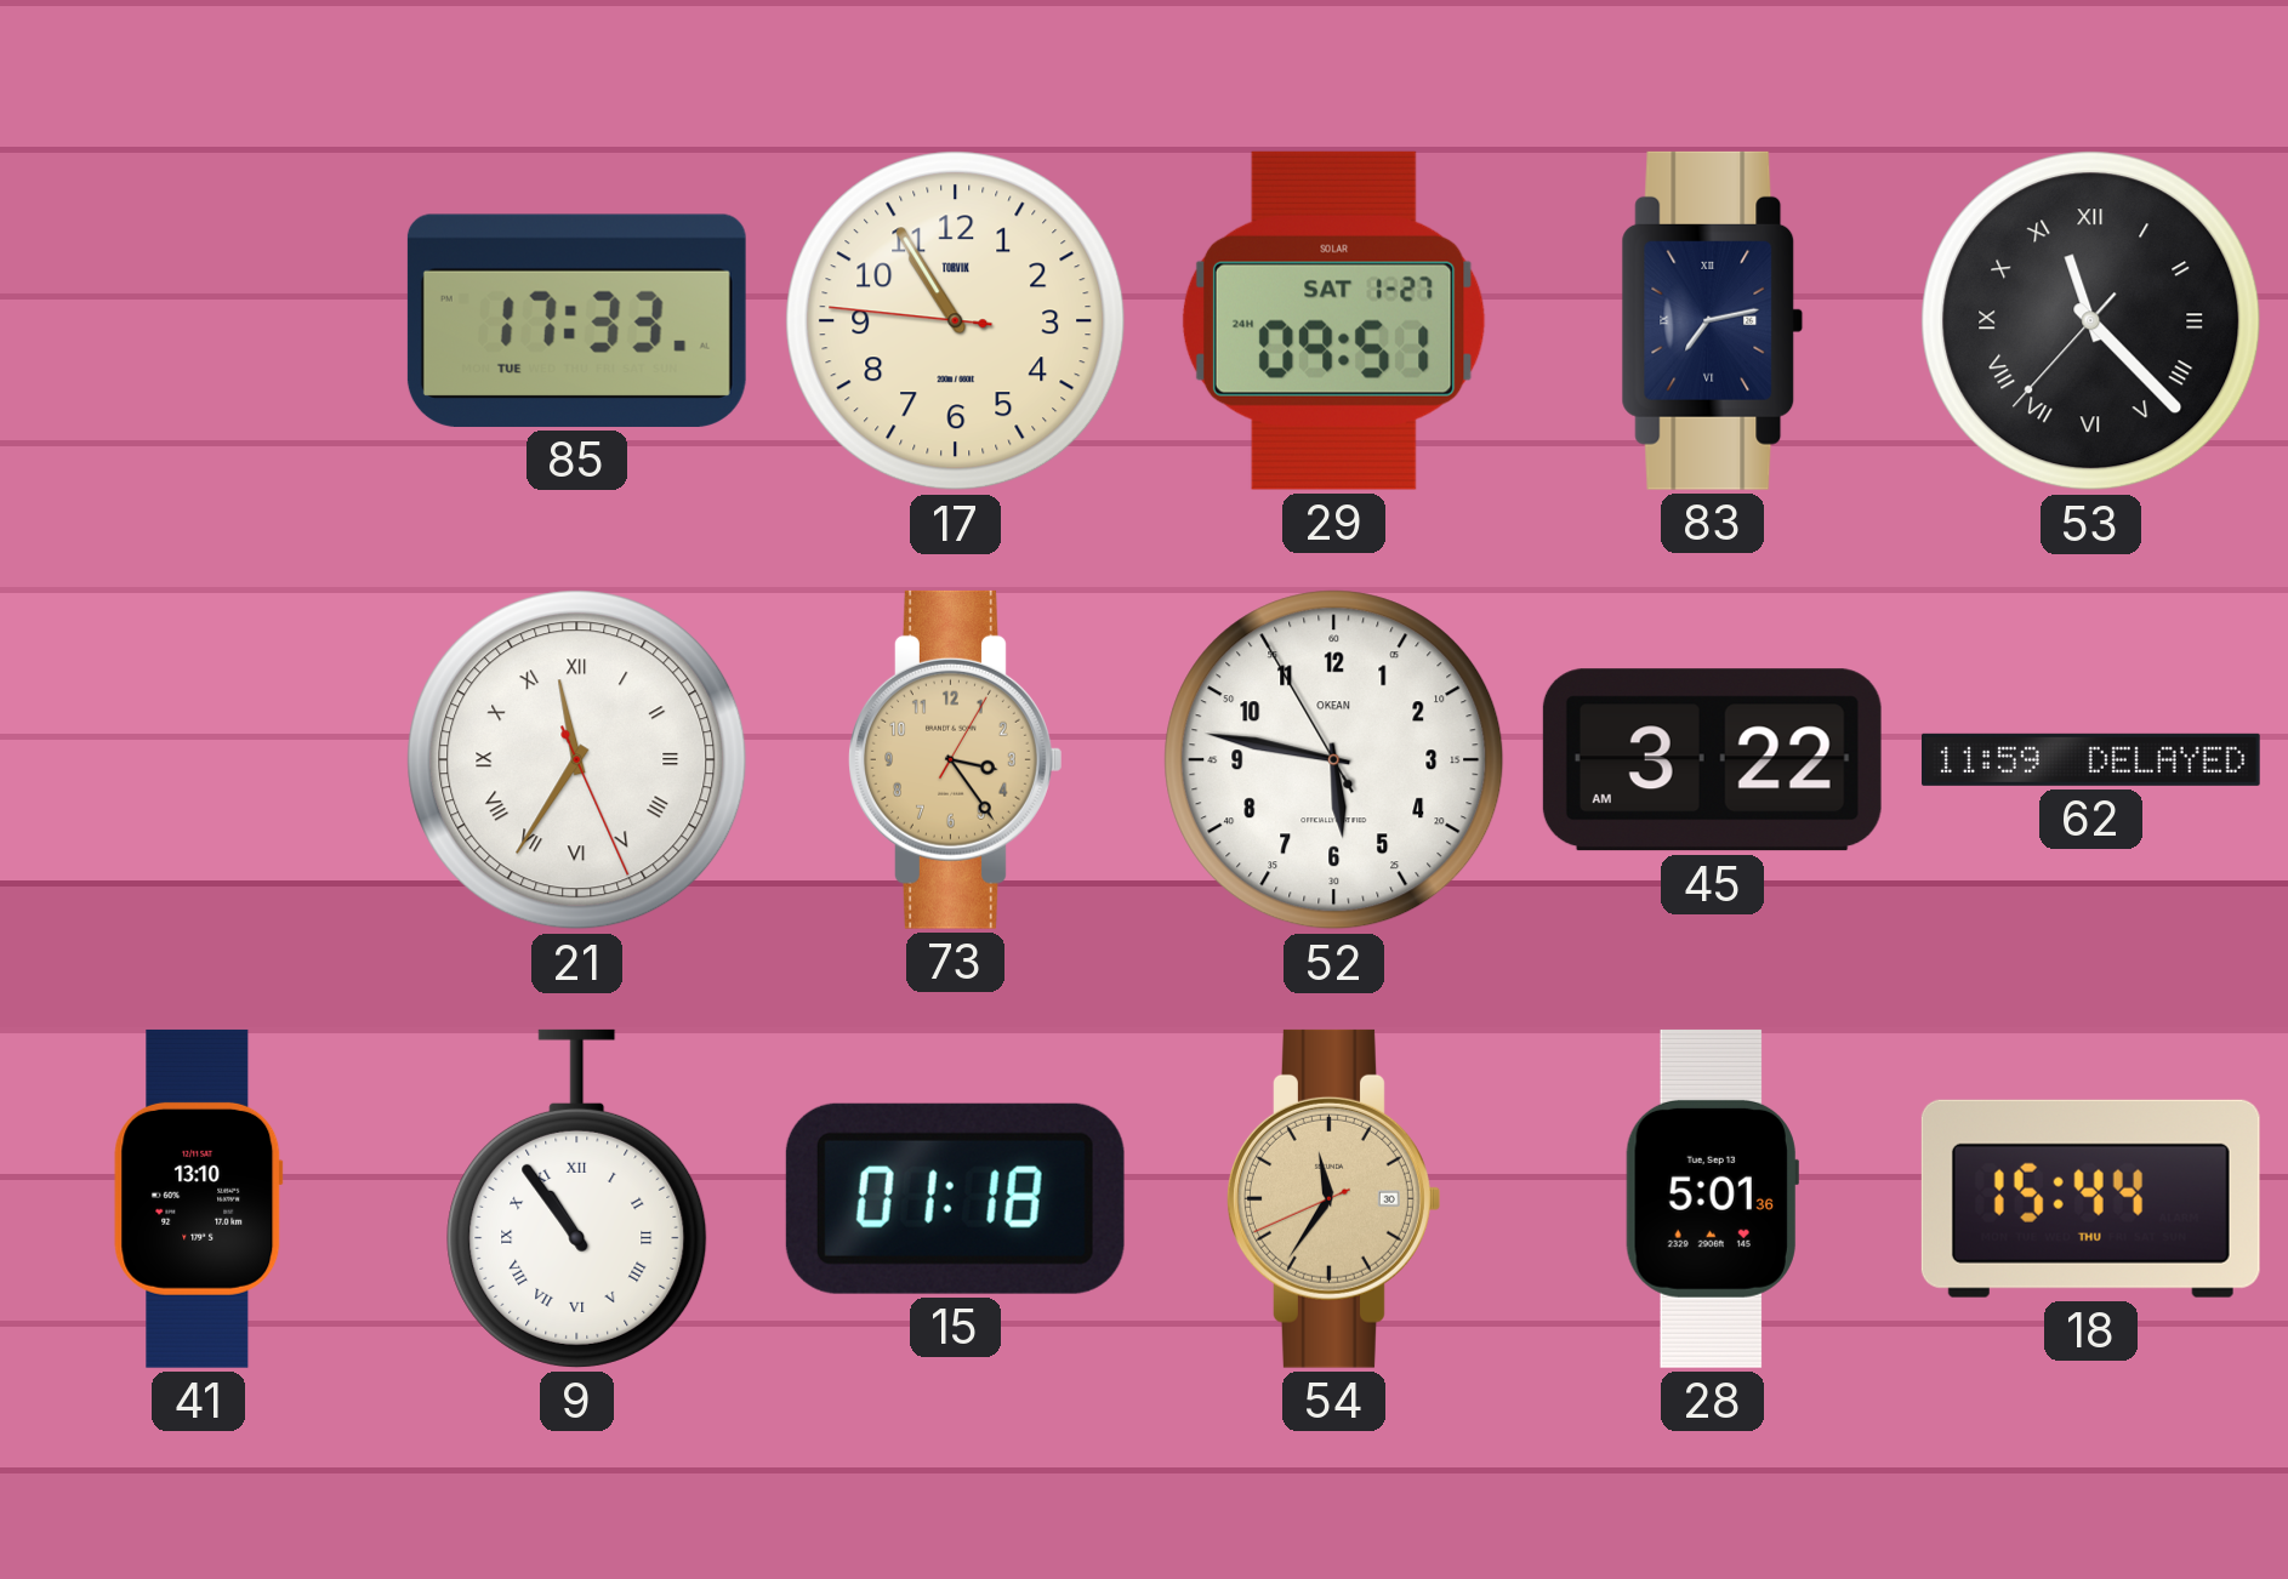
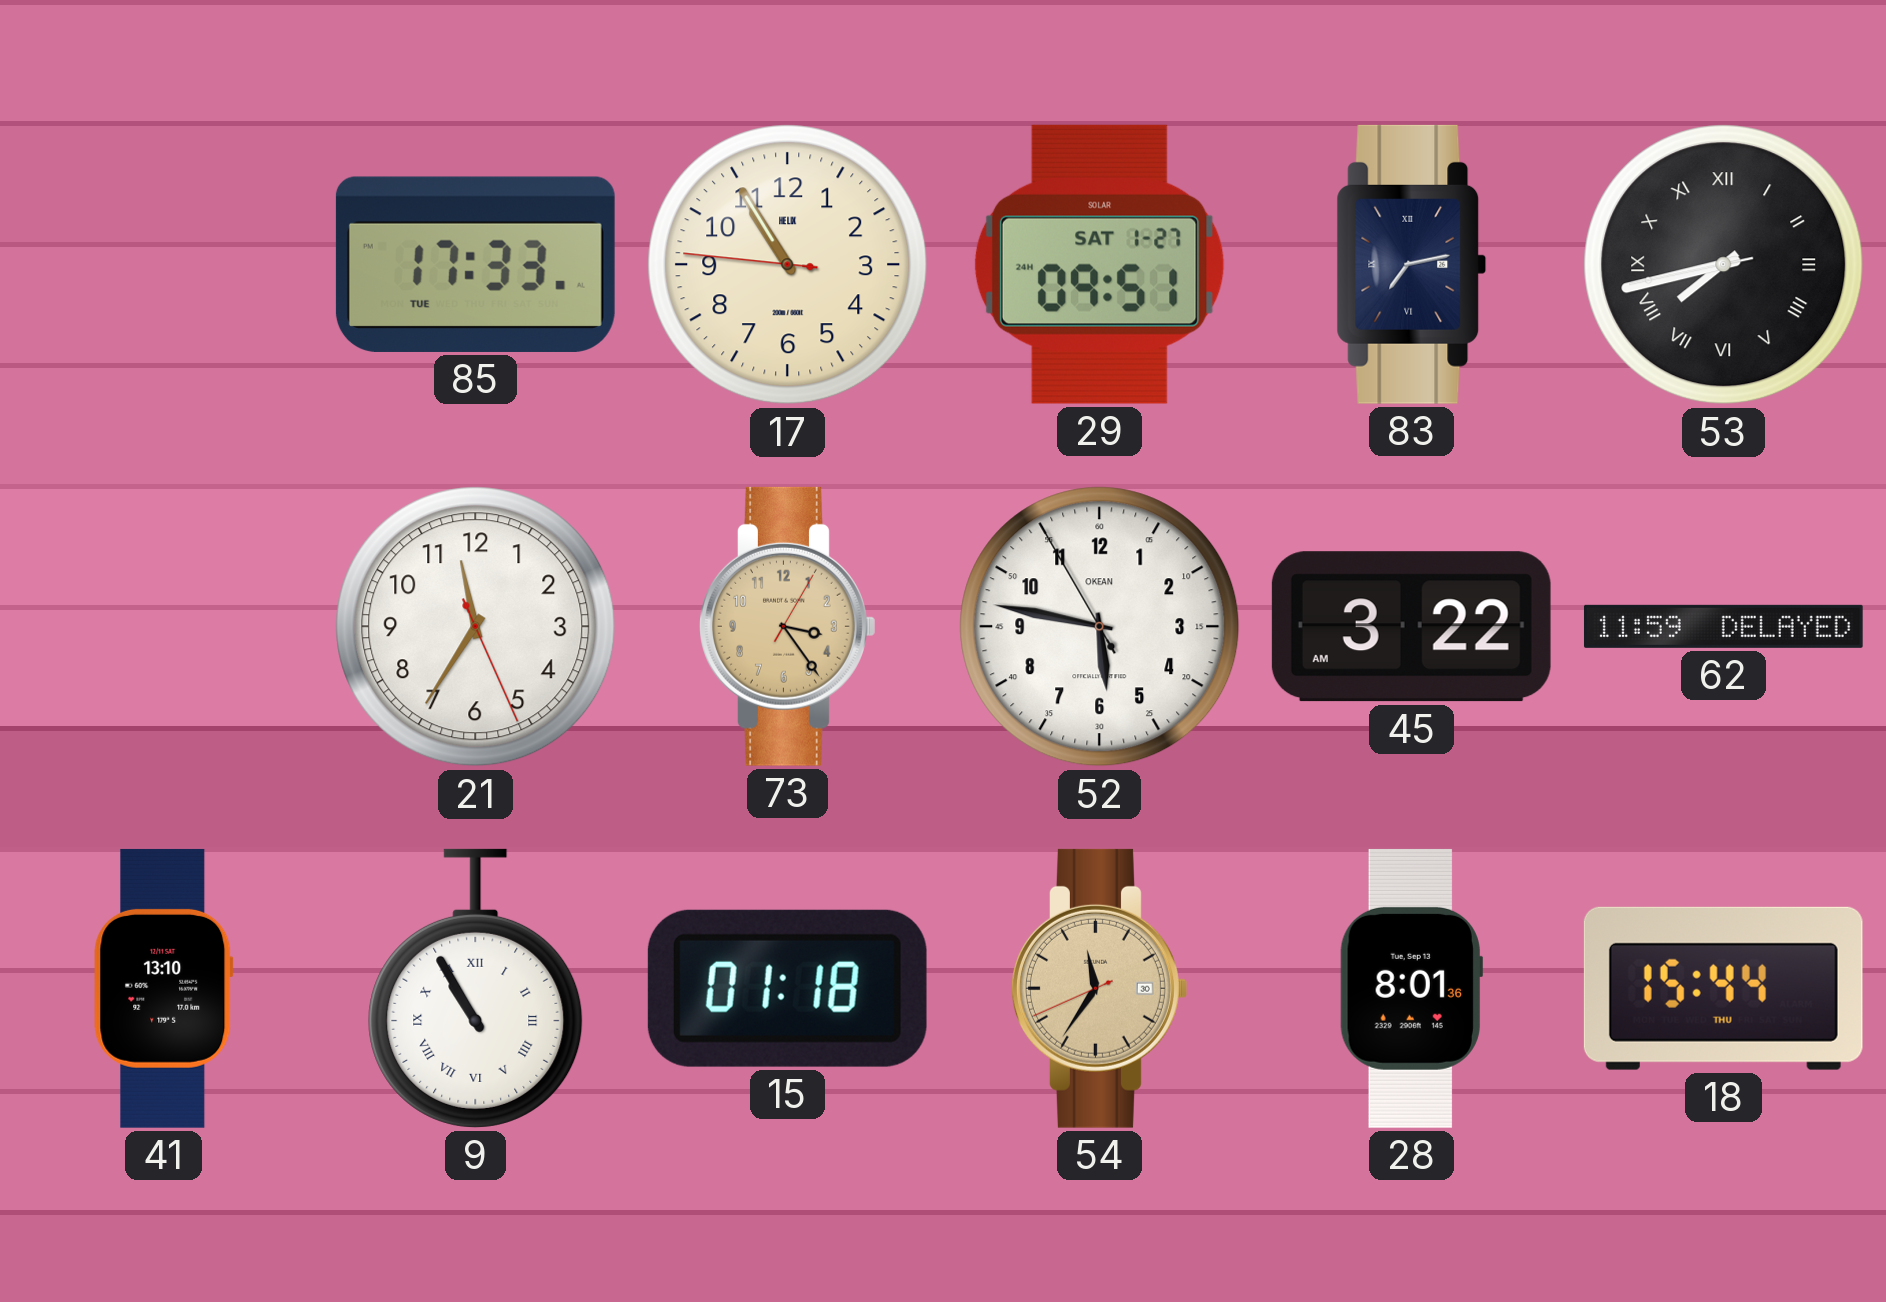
17 brand: TORVIK -> HELIX (788, 265)
53: 11:22 -> 7:42 (1724, 265)
21 numerals: Roman -> Arabic (476, 627)
9: 10:54 -> 10:55 (476, 988)
28: 5:01 -> 8:01 (1411, 988)
